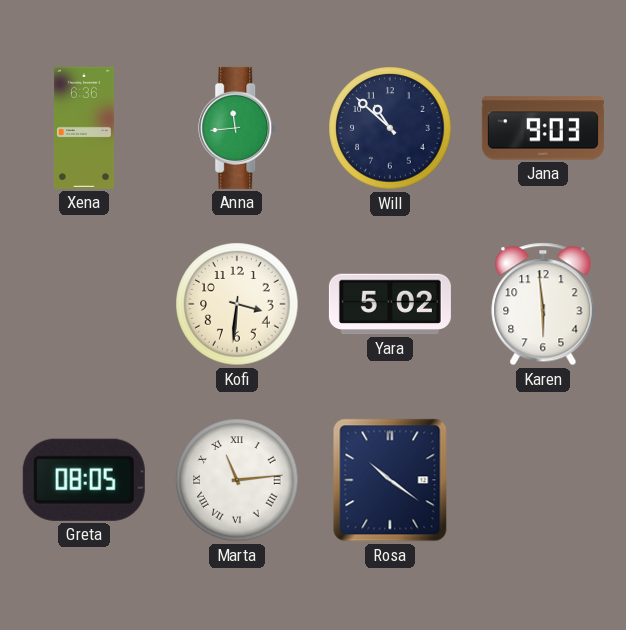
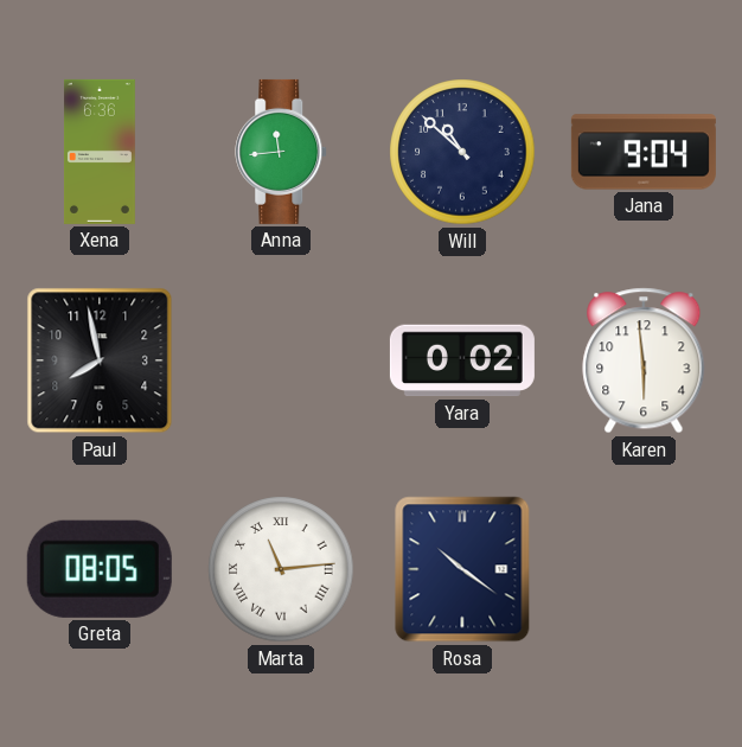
Jana: 9:03 -> 9:04 (644, 152)
Paul: none -> 7:58 (100, 360)
Kofi: 3:31 -> none (237, 304)
Yara: 5:02 -> 0:02 (462, 360)
